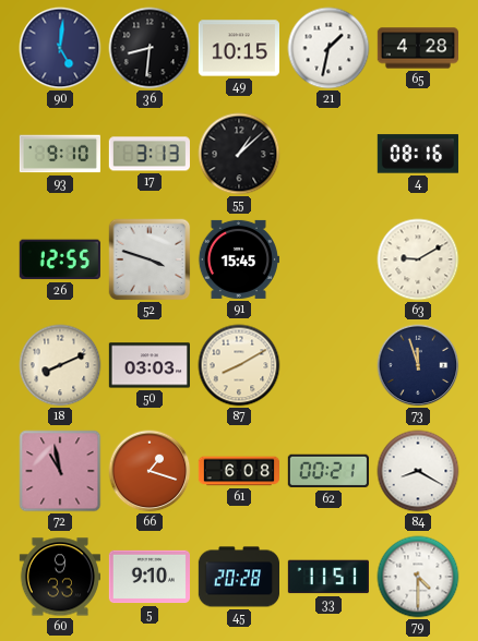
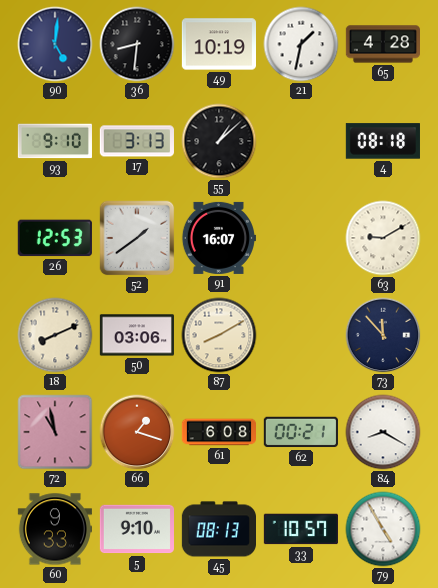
49: 10:15 -> 10:19 (218, 44)
4: 08:16 -> 08:18 (383, 141)
26: 12:55 -> 12:53 (55, 238)
52: 3:48 -> 1:39 (137, 238)
91: 15:45 -> 16:07 (218, 238)
50: 03:03 -> 03:06 (136, 335)
73: 11:57 -> 11:53 (383, 335)
45: 20:28 -> 08:13 (218, 529)
33: 11:51 -> 10:57 (301, 529)
79: 4:30 -> 4:55 (383, 529)
